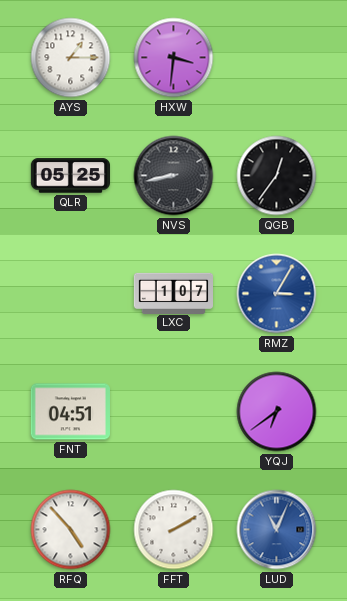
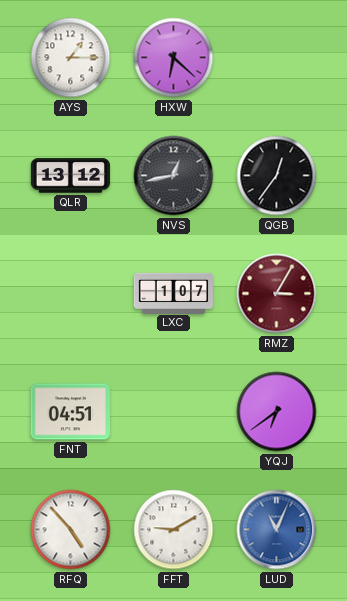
HXW: 3:31 -> 6:22 (174, 58)
QLR: 05:25 -> 13:12 (70, 176)
NVS: 8:43 -> 12:43 (174, 176)
RMZ dial: blue -> burgundy (277, 294)
FFT: 2:10 -> 9:10 (174, 530)
